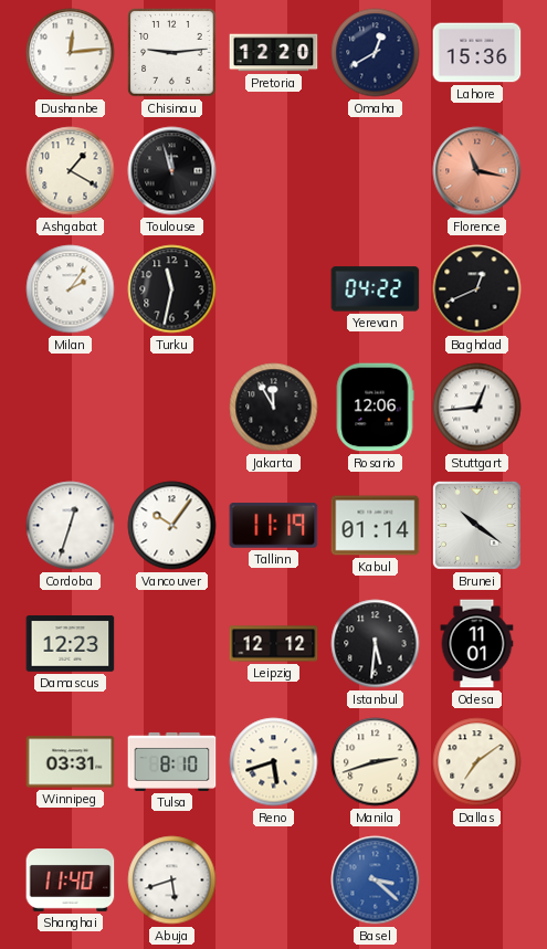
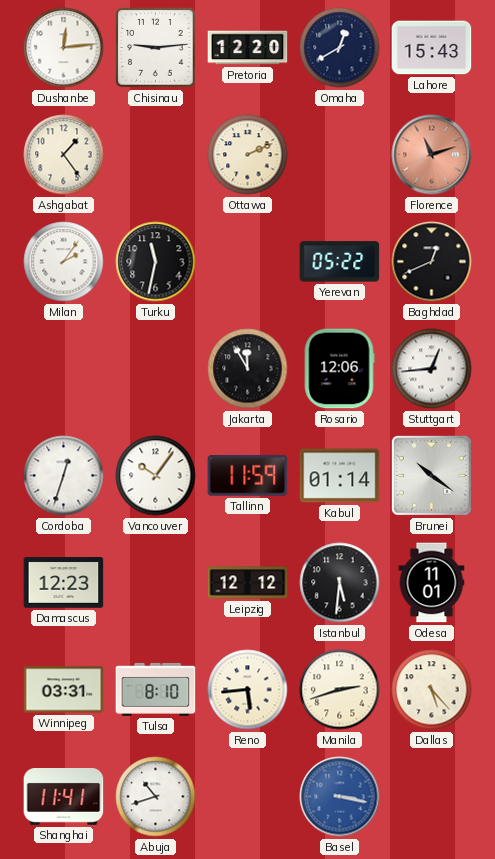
Lahore: 15:36 -> 15:43 (432, 48)
Ashgabat: 1:20 -> 1:24 (64, 155)
Toulouse: 11:57 -> none (172, 171)
Ottawa: none -> 2:11 (248, 155)
Florence: 11:17 -> 11:12 (432, 155)
Yerevan: 04:22 -> 05:22 (340, 262)
Tallinn: 11:19 -> 11:59 (248, 476)
Reno: 5:42 -> 5:44 (248, 690)
Dallas: 7:09 -> 5:23 (432, 690)
Shanghai: 11:40 -> 11:41 (64, 797)
Abuja: 5:42 -> 10:42 (156, 797)
Basel: 3:22 -> 3:17 (340, 797)
